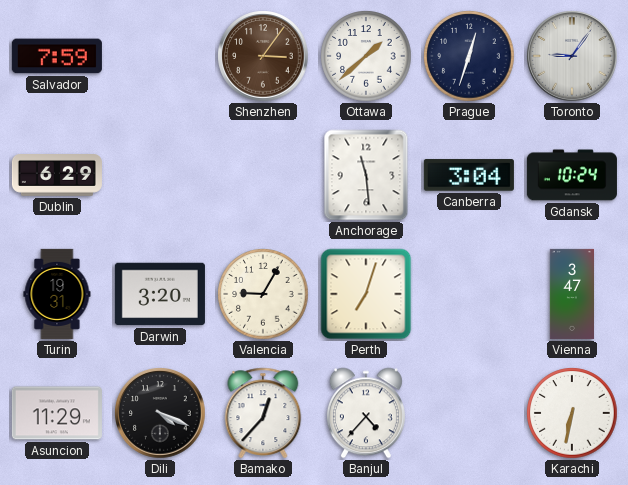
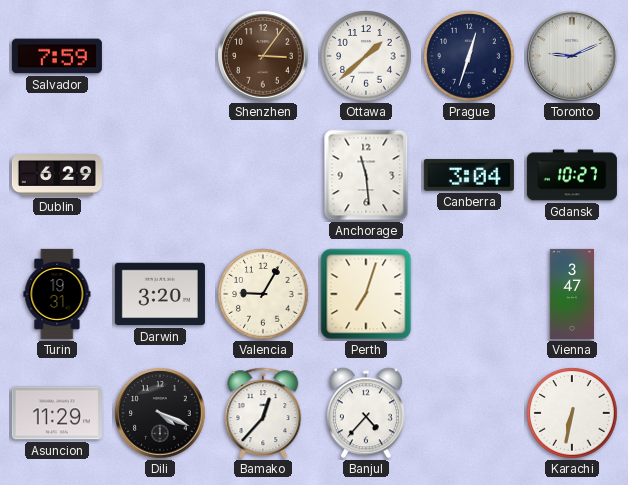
Toronto: 9:06 -> 9:11 (572, 56)
Gdansk: 10:24 -> 10:27 (572, 175)
